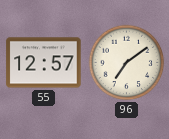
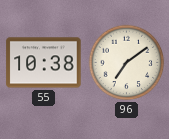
55: 12:57 -> 10:38 (44, 63)
